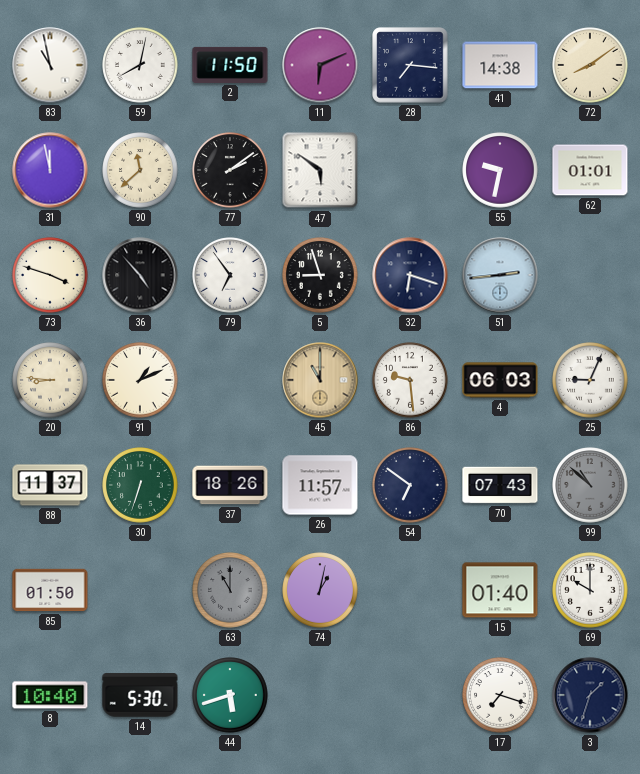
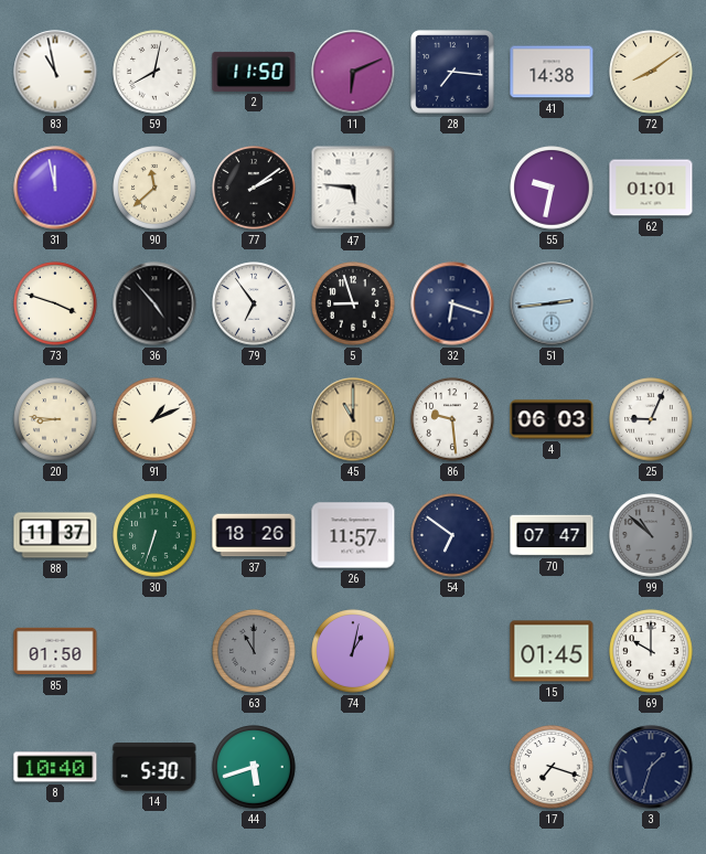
47: 5:51 -> 5:46 (353, 188)
70: 07:43 -> 07:47 (552, 535)
15: 01:40 -> 01:45 (552, 651)
